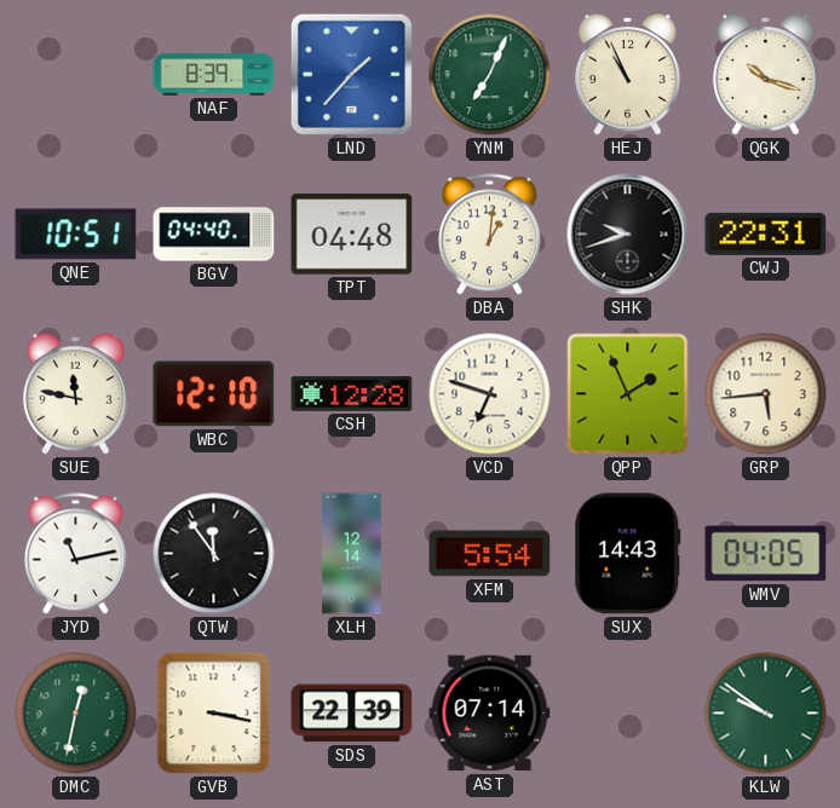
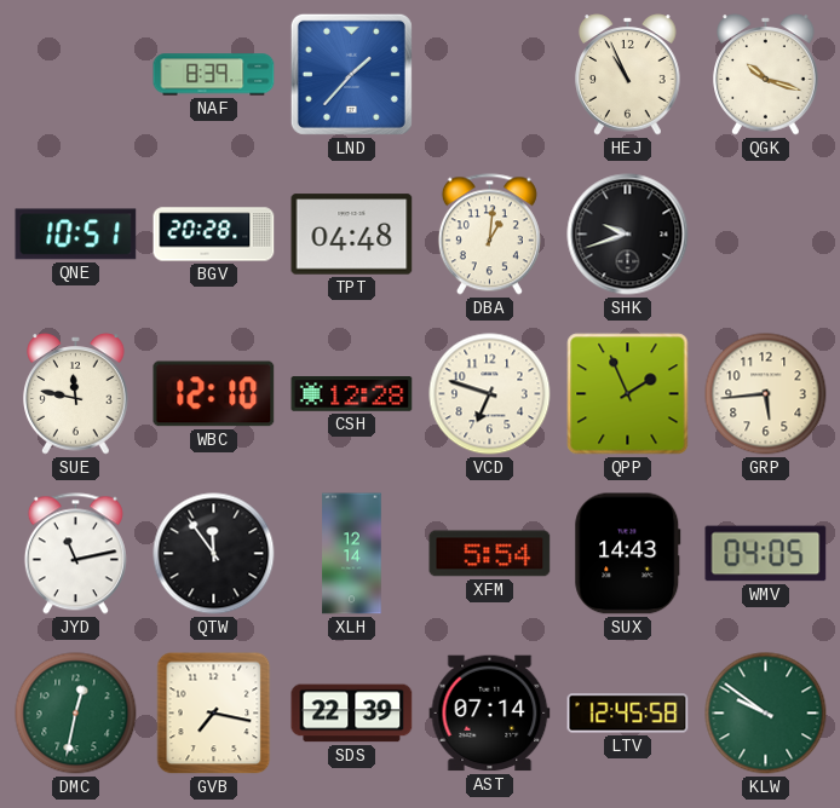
YNM: 7:04 -> none (490, 75)
BGV: 04:40 -> 20:28 (214, 235)
CWJ: 22:31 -> none (766, 233)
GVB: 3:17 -> 7:17 (214, 714)
LTV: none -> 12:45 (628, 714)
